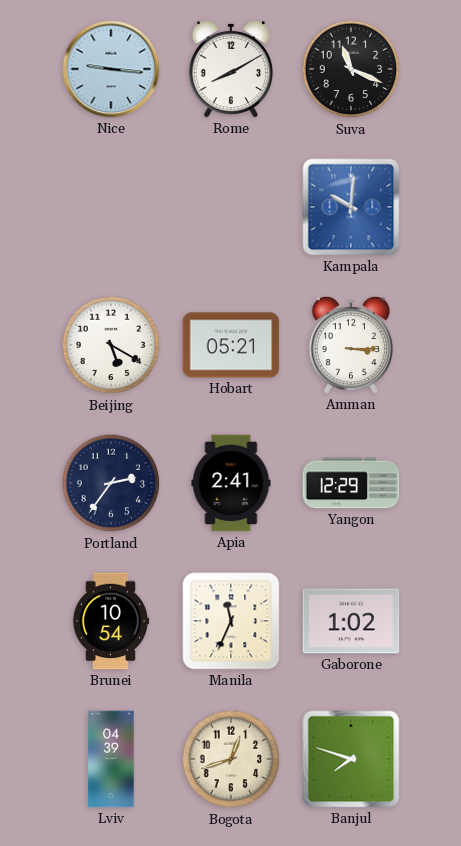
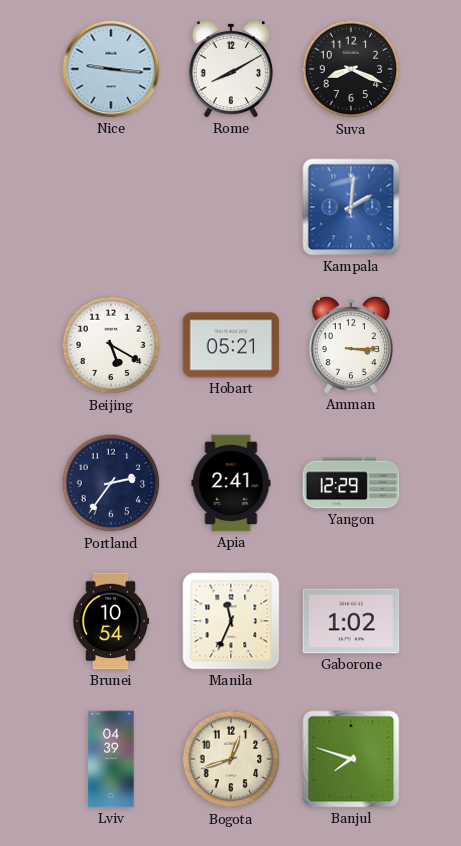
Suva: 11:19 -> 8:19 (351, 69)
Kampala: 10:01 -> 2:01 (351, 207)
